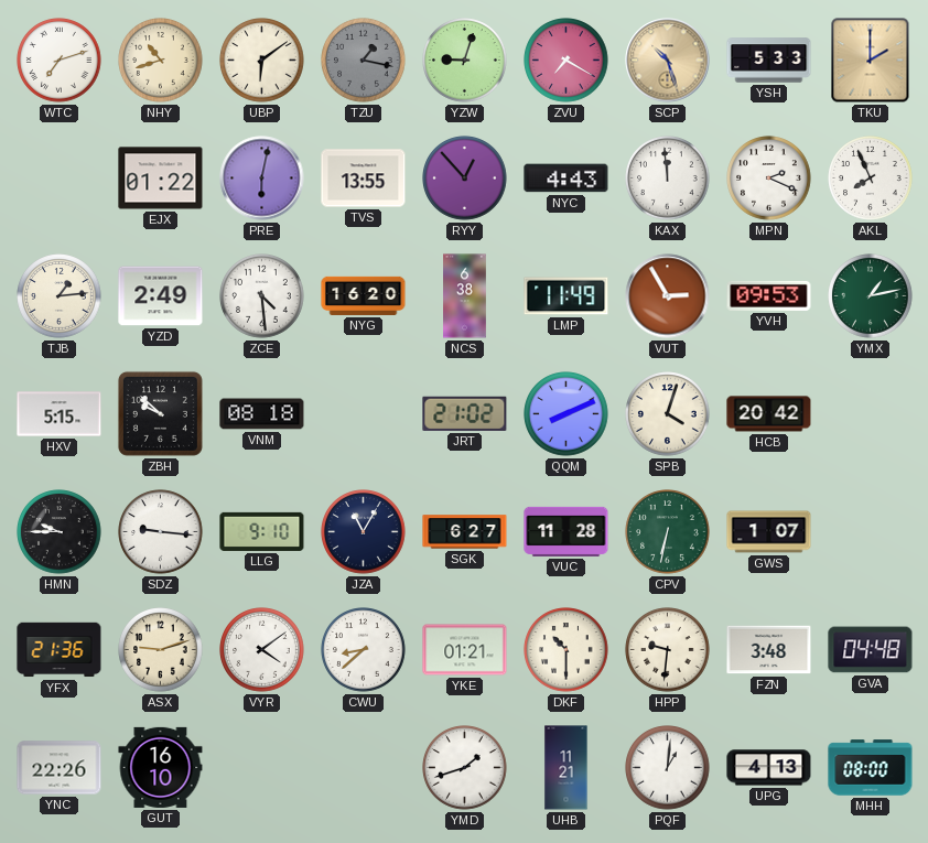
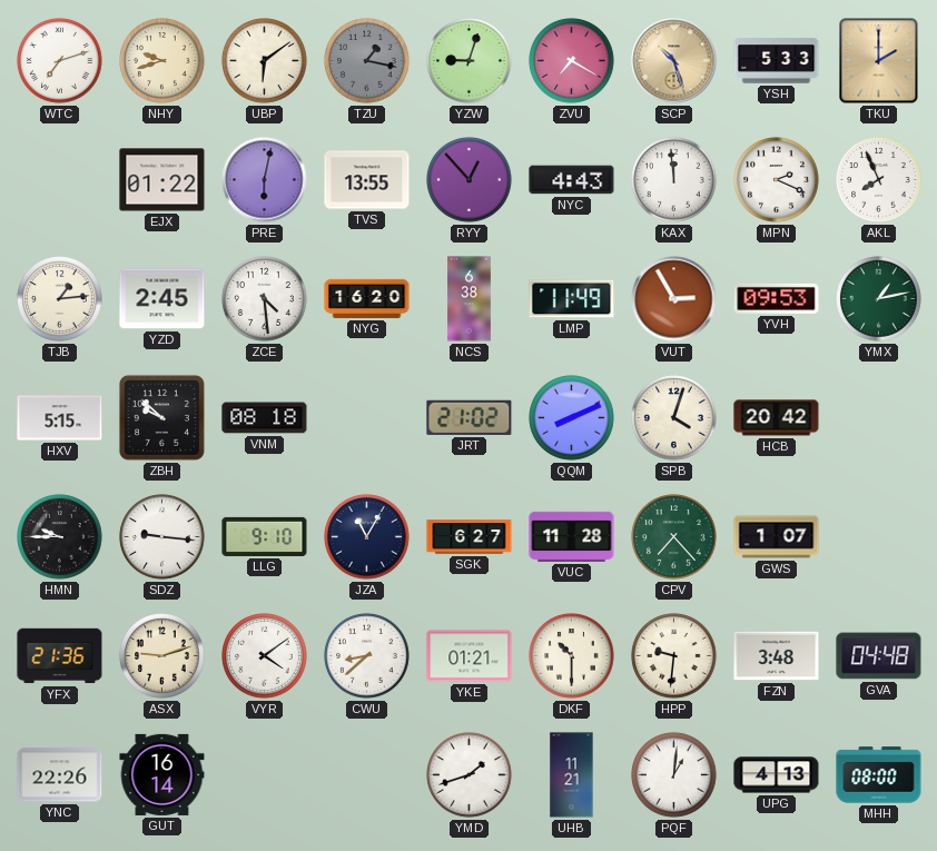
NHY: 10:42 -> 9:42 (162, 61)
YZD: 2:49 -> 2:45 (162, 299)
CPV: 6:32 -> 7:23 (674, 537)
GUT: 16:10 -> 16:14 (162, 774)
